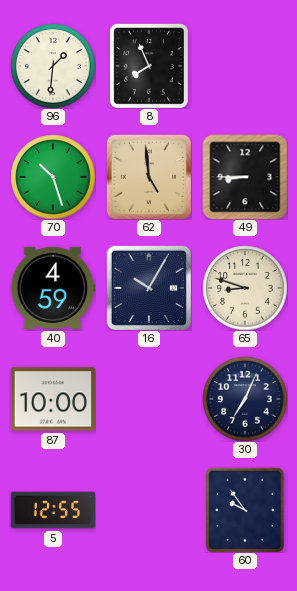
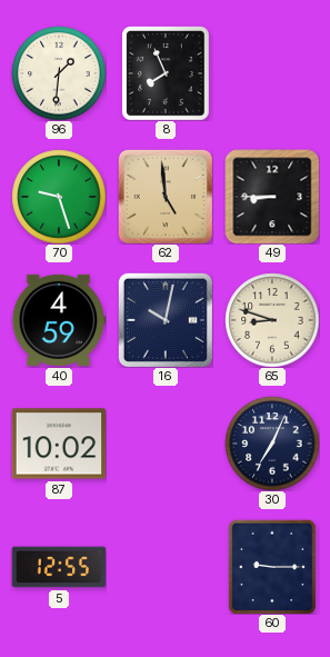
70: 10:27 -> 9:27 (59, 197)
16: 10:05 -> 10:02 (166, 320)
87: 10:00 -> 10:02 (59, 444)
60: 9:54 -> 9:15 (271, 567)
